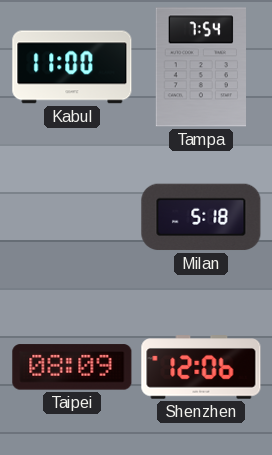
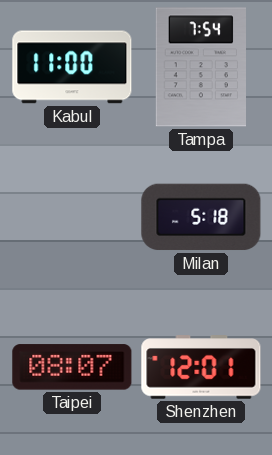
Taipei: 08:09 -> 08:07 (72, 367)
Shenzhen: 12:06 -> 12:01 (201, 367)
